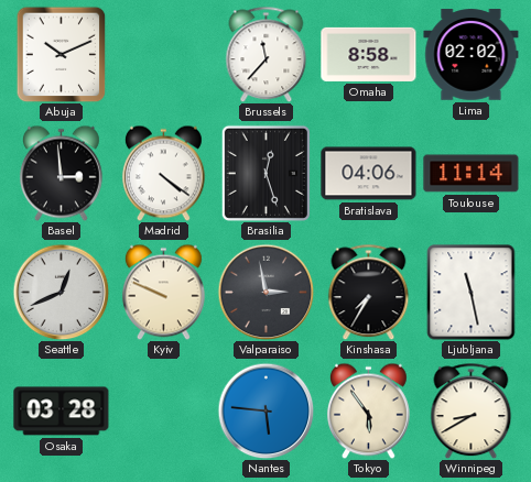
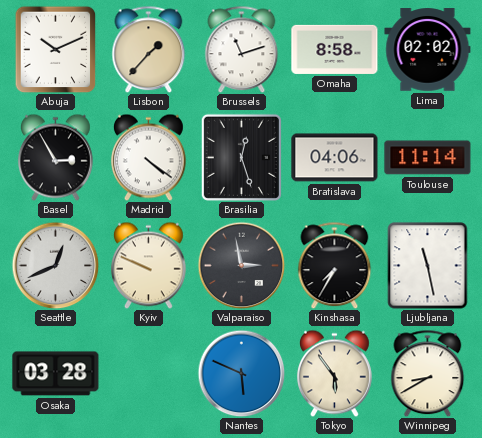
Lisbon: none -> 1:37 (149, 49)
Brussels: 11:37 -> 11:12 (242, 49)
Basel: 2:59 -> 2:55 (55, 157)
Nantes: 5:46 -> 5:49 (241, 373)
